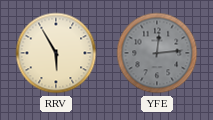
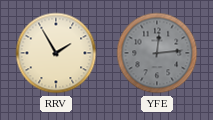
RRV: 5:55 -> 1:55 (56, 53)
